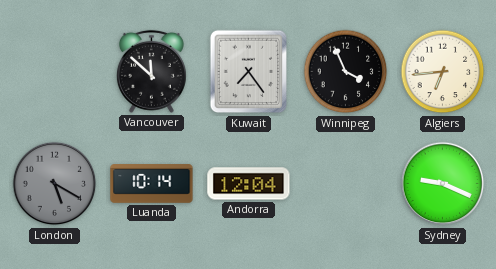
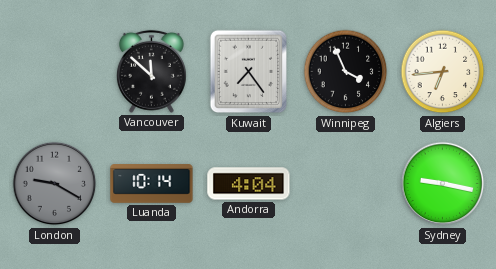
London: 5:20 -> 9:20 (55, 184)
Andorra: 12:04 -> 4:04 (249, 184)
Sydney: 9:19 -> 9:17 (443, 184)
